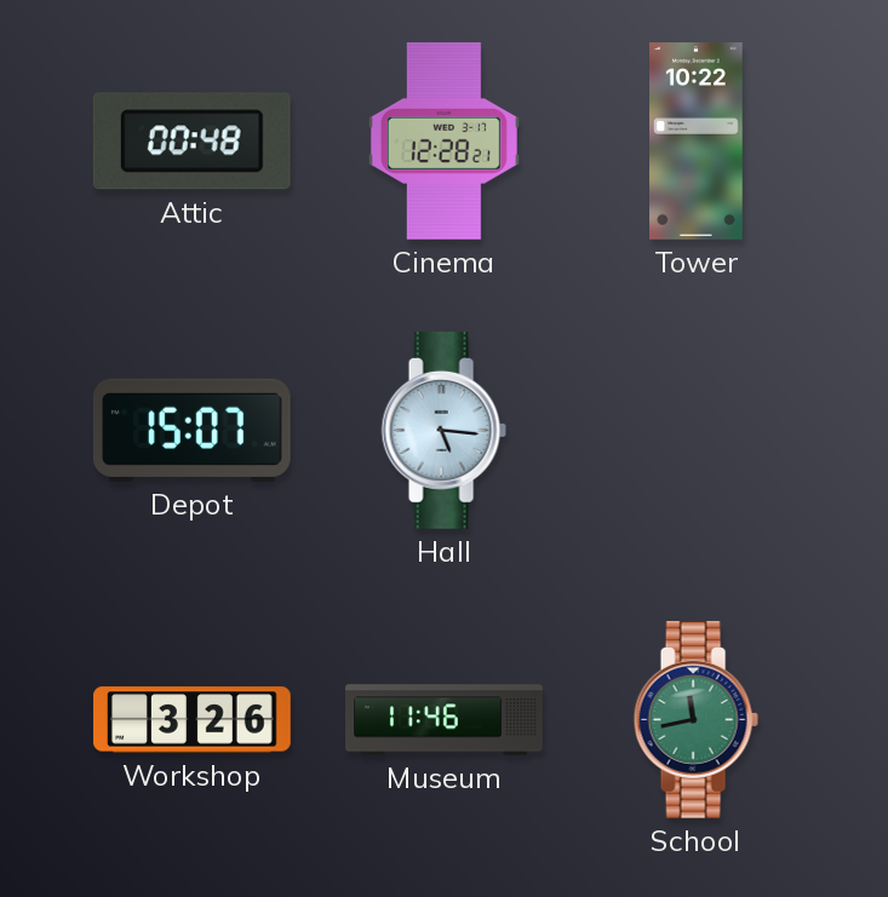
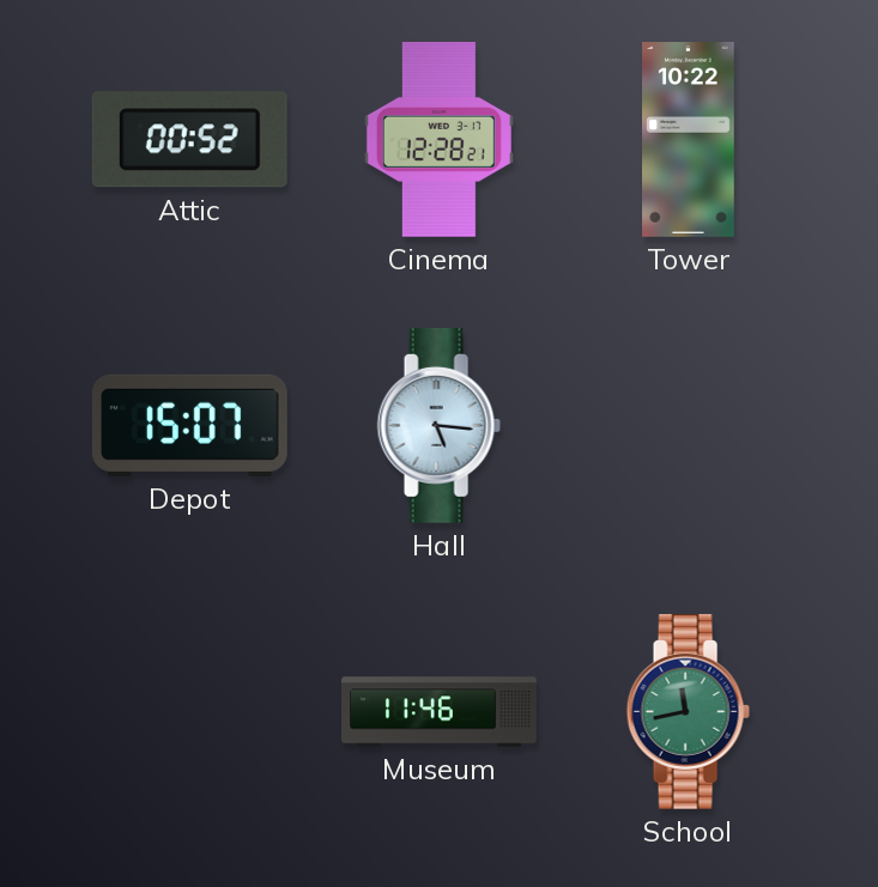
Attic: 00:48 -> 00:52 (189, 140)
Workshop: 3:26 -> none (193, 720)
